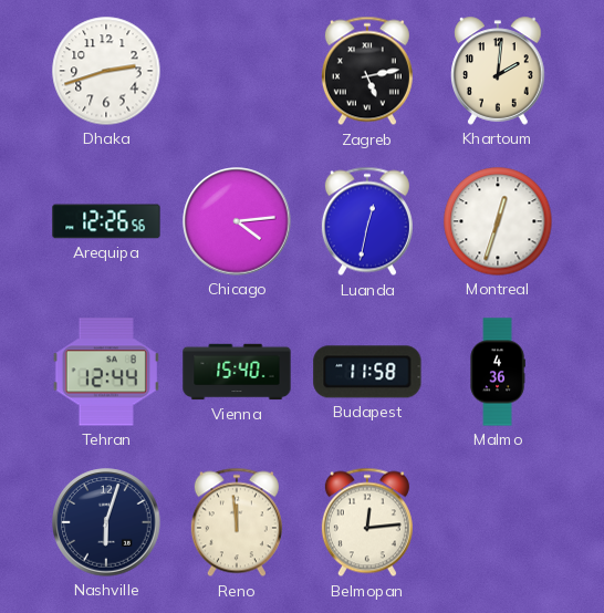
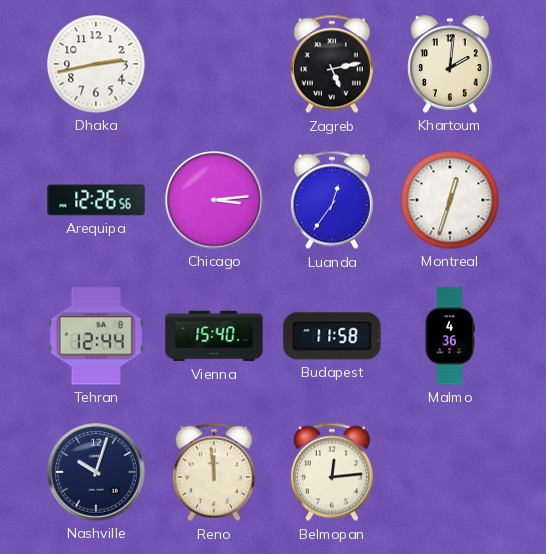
Dhaka: 2:42 -> 2:43 (96, 64)
Chicago: 4:14 -> 3:14 (214, 200)
Luanda: 12:32 -> 12:36 (332, 200)
Nashville: 6:03 -> 10:03 (96, 472)
